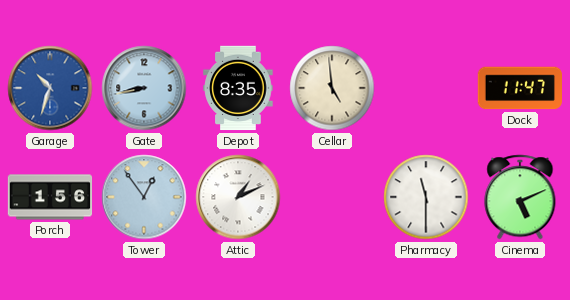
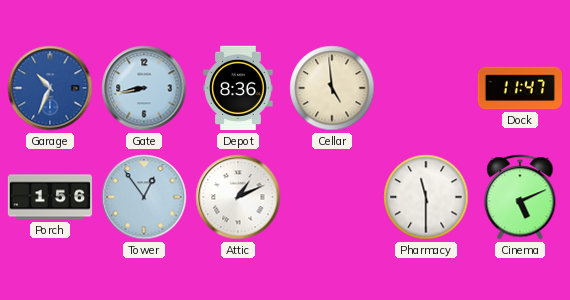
Garage: 10:33 -> 10:34 (50, 88)
Depot: 8:35 -> 8:36 (238, 88)
